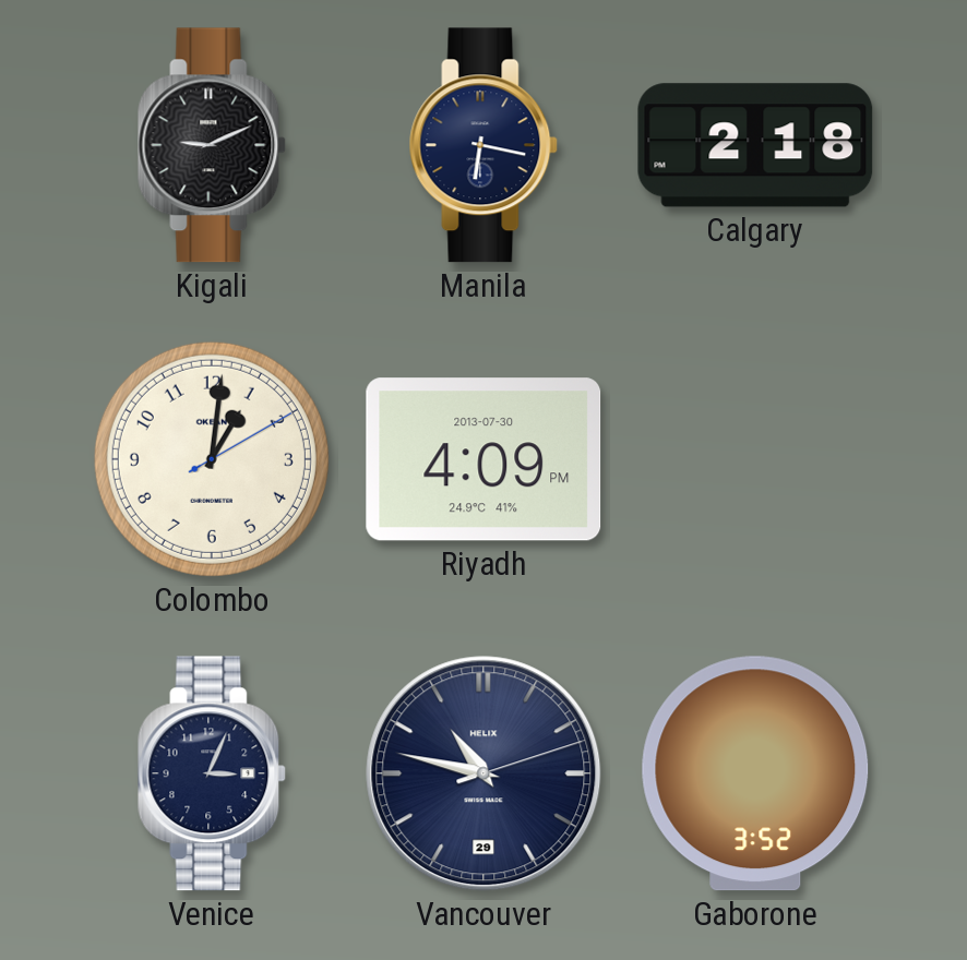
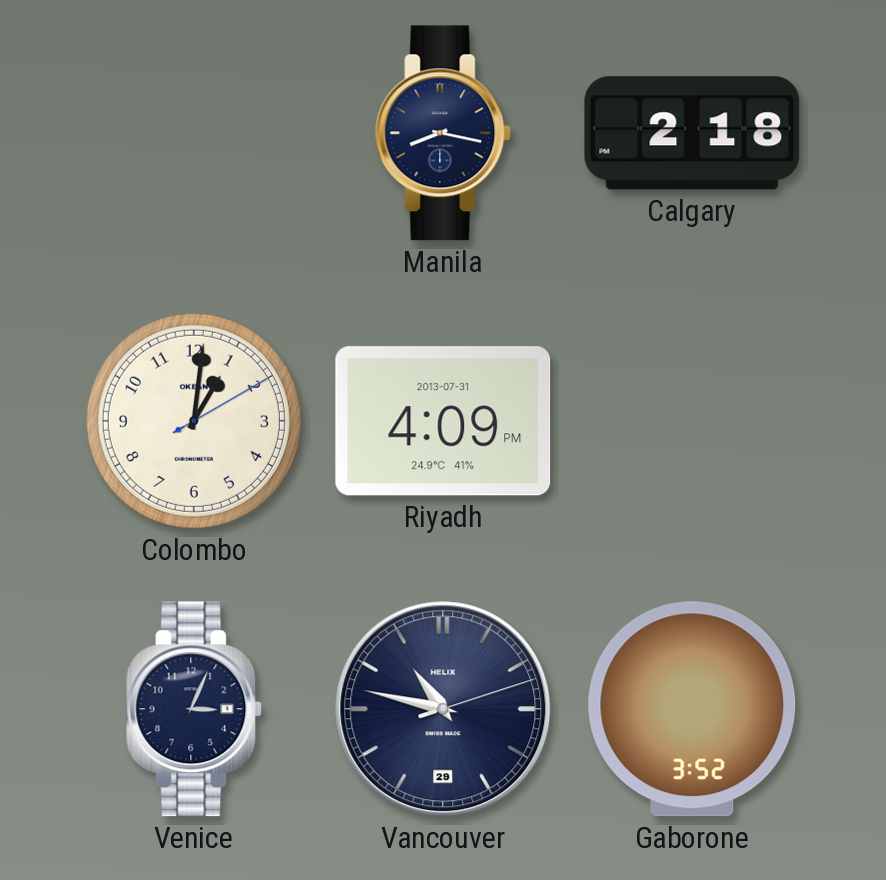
Kigali: 9:11 -> none (212, 145)
Manila: 6:17 -> 8:17 (443, 133)
Riyadh date: 2013-07-30 -> 2013-07-31 (443, 421)
